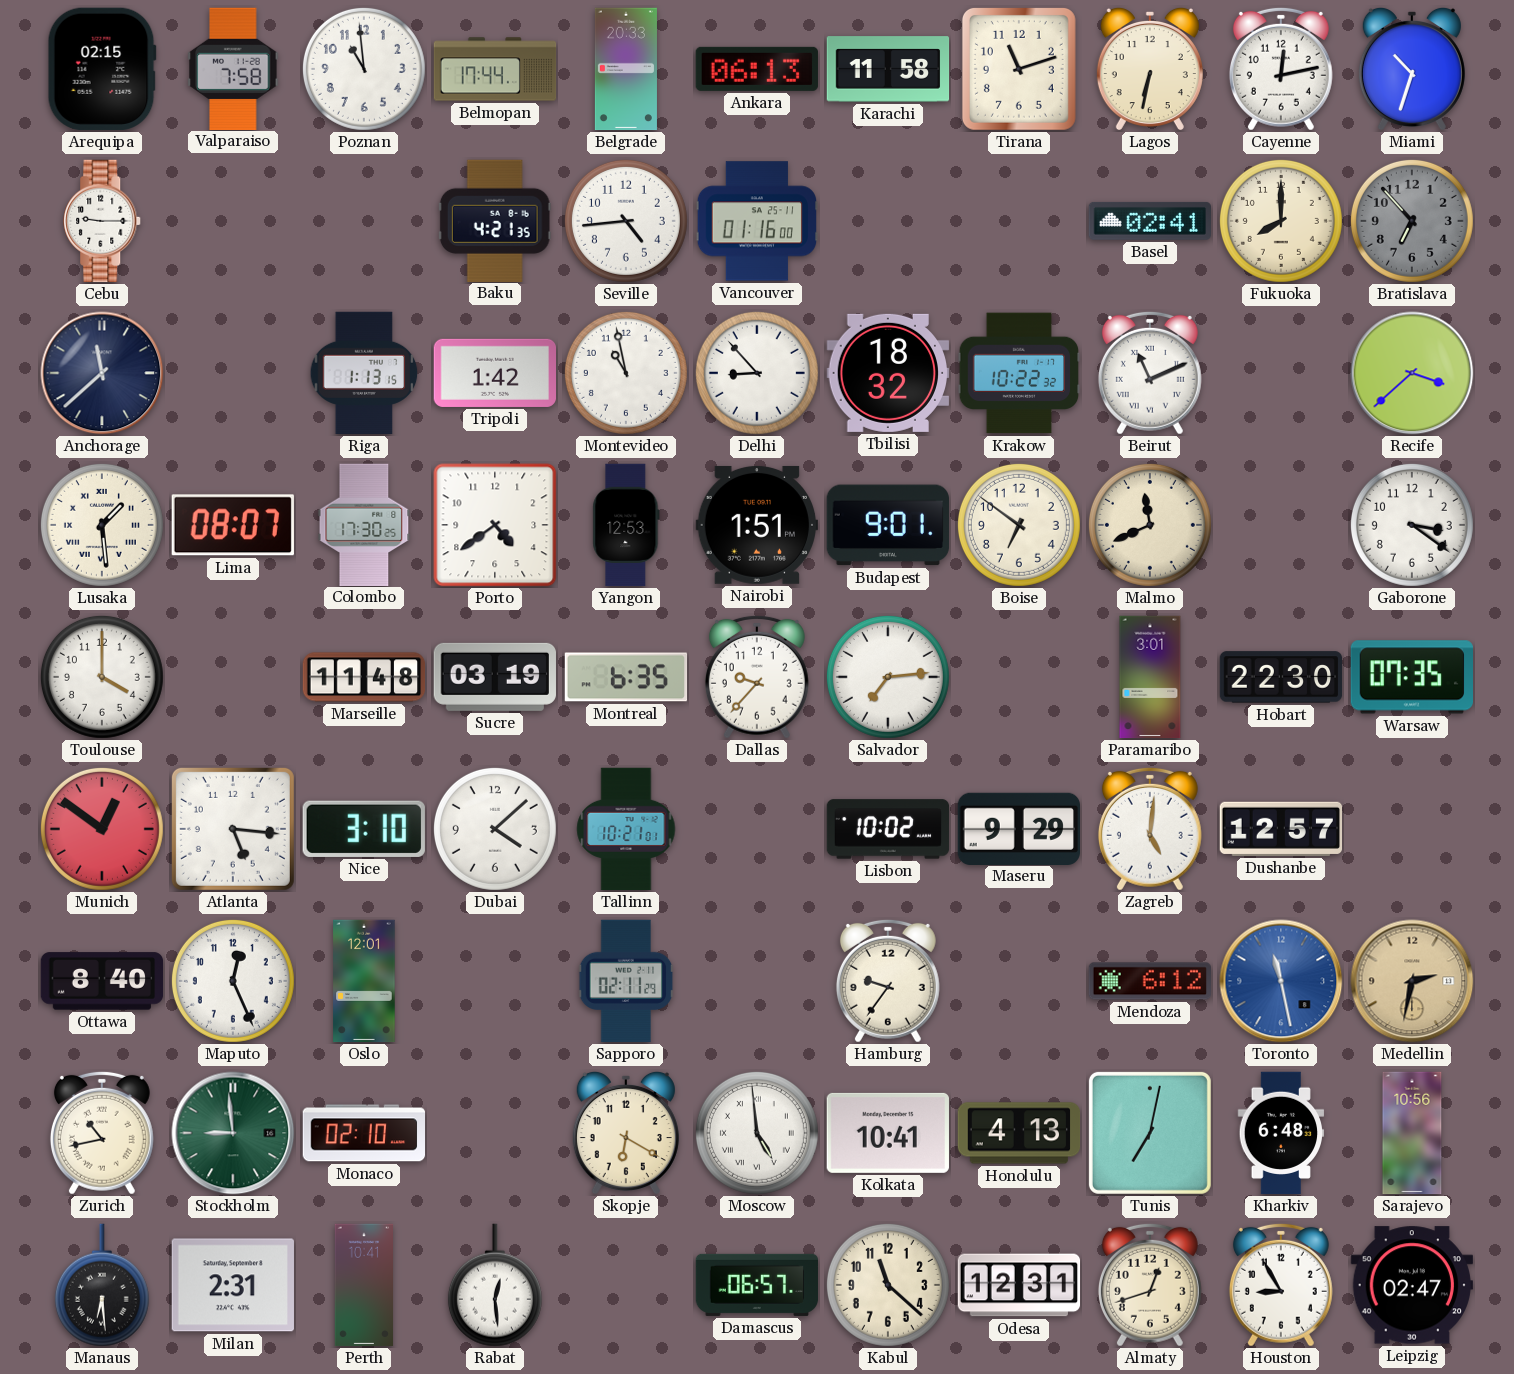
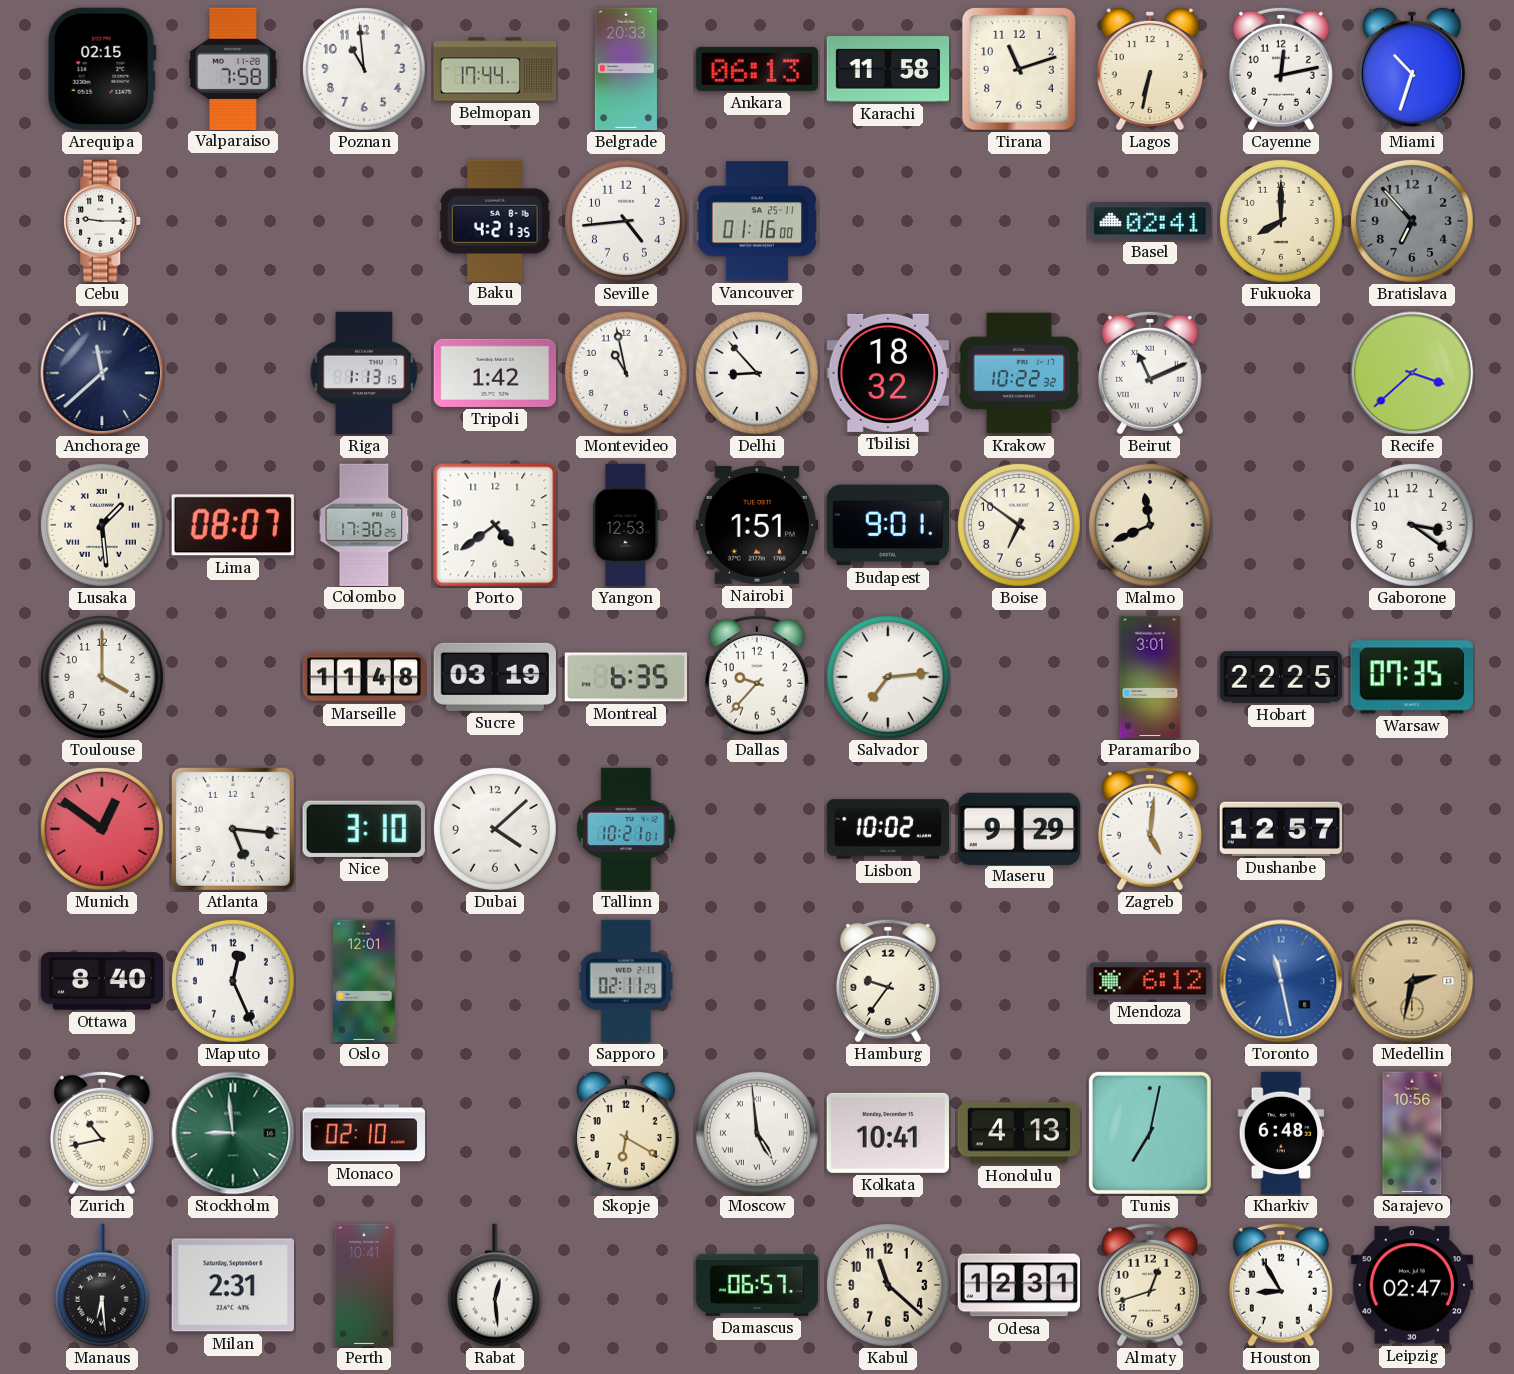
Hobart: 22:30 -> 22:25 (1281, 677)
